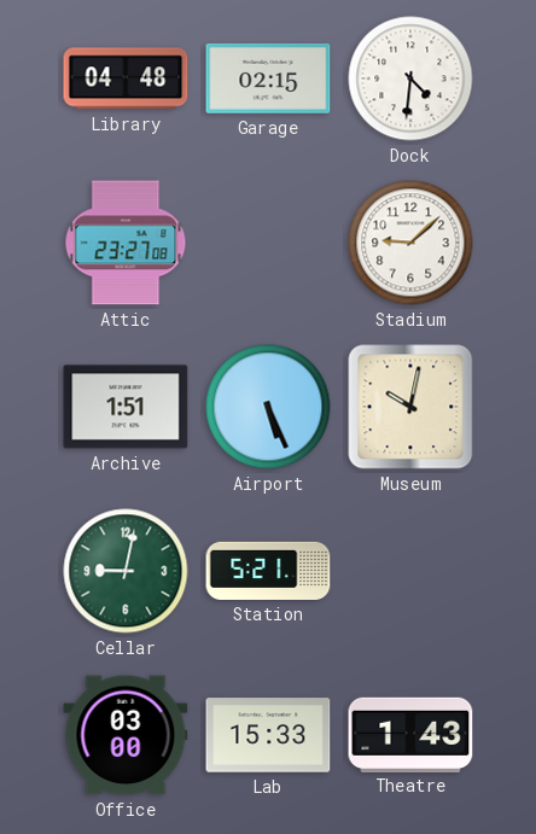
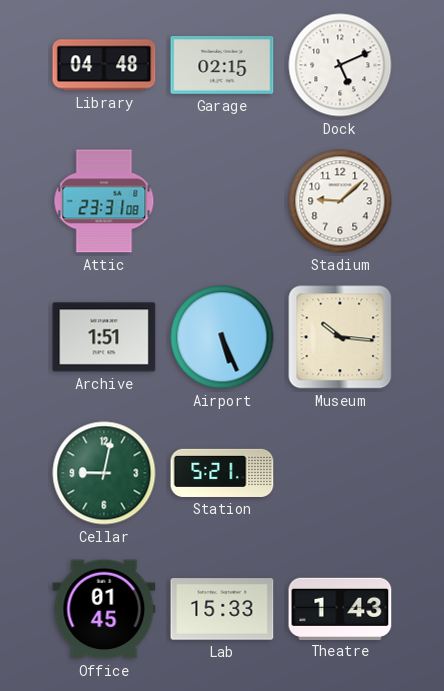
Dock: 4:31 -> 5:11 (340, 65)
Attic: 23:27 -> 23:31 (104, 201)
Museum: 10:02 -> 10:16 (340, 337)
Office: 03:00 -> 01:45 (104, 609)
